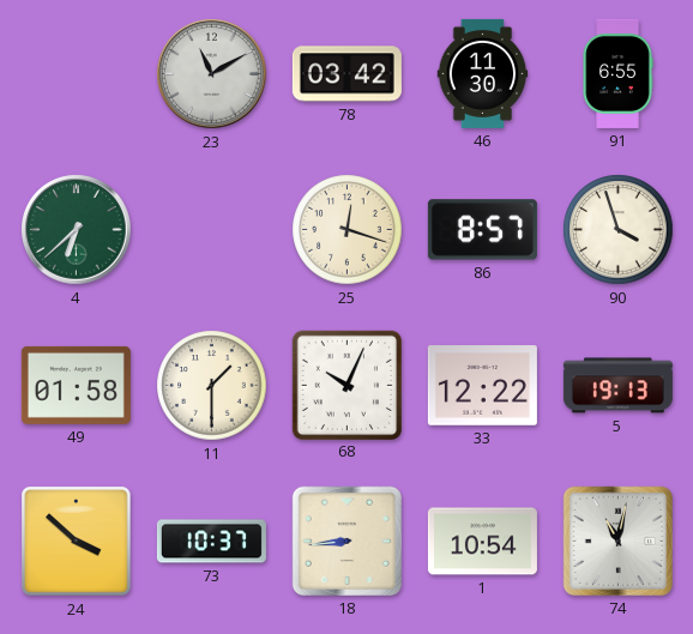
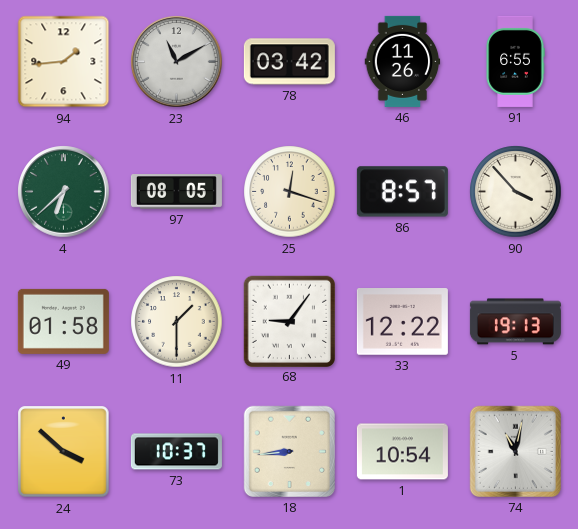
94: none -> 1:44 (64, 62)
46: 11:30 -> 11:26 (403, 61)
97: none -> 08:05 (176, 192)
90: 3:57 -> 3:53 (516, 192)
68: 10:04 -> 9:06 (289, 321)
